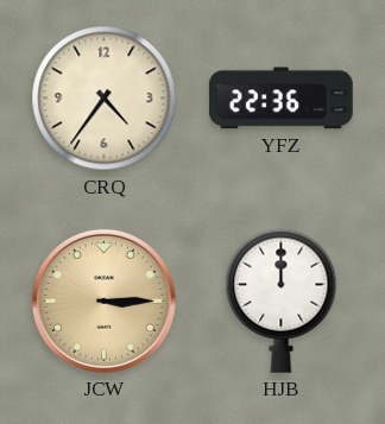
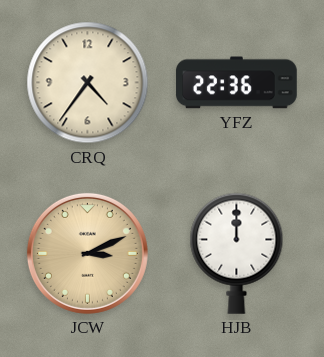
JCW: 3:15 -> 3:11 (87, 253)
